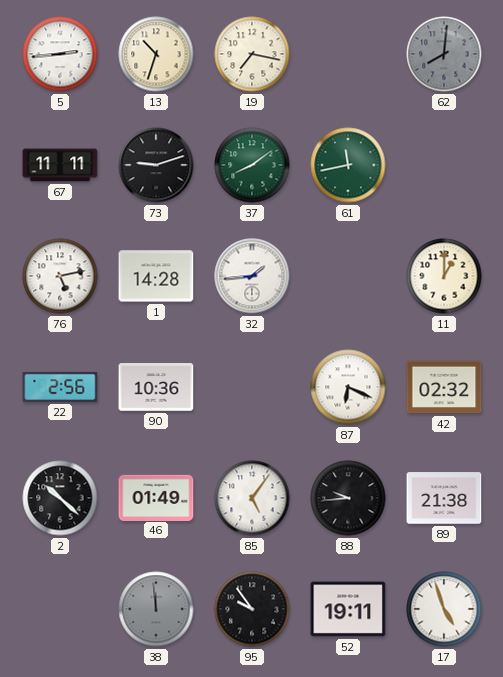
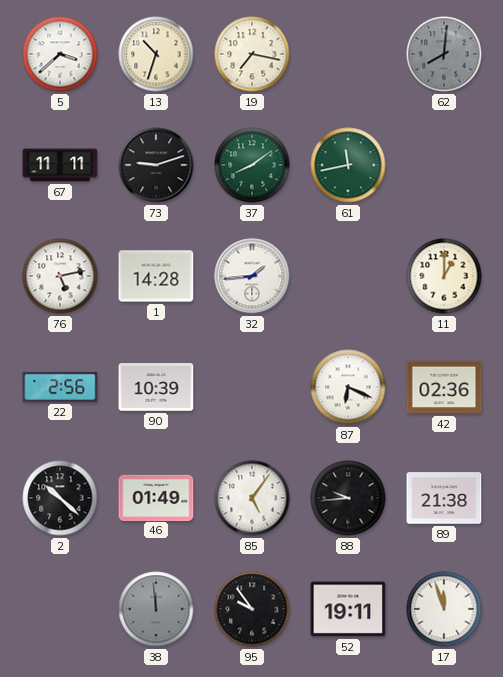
5: 2:44 -> 3:38 (60, 54)
90: 10:36 -> 10:39 (156, 387)
42: 02:32 -> 02:36 (444, 387)
17: 4:57 -> 11:57 (444, 609)
